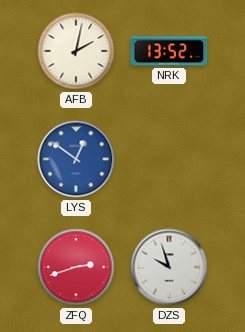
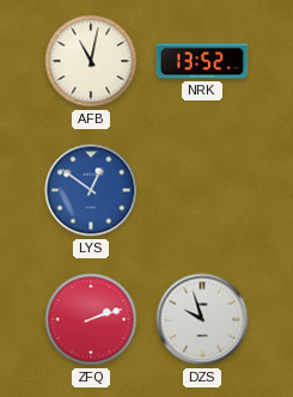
AFB: 2:02 -> 11:02 (91, 61)
ZFQ: 2:42 -> 2:12 (91, 319)
